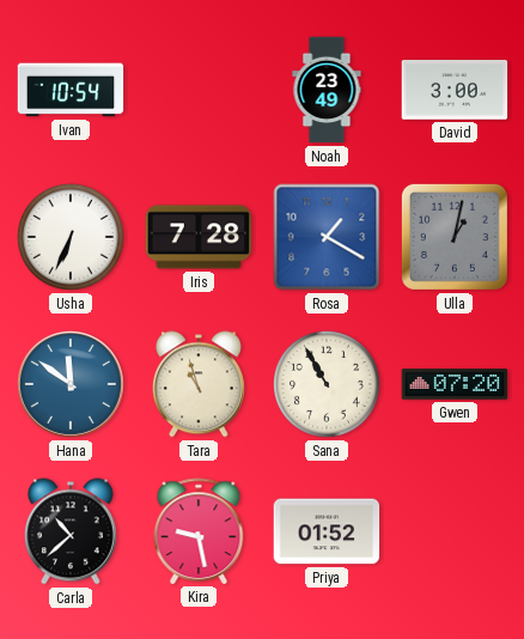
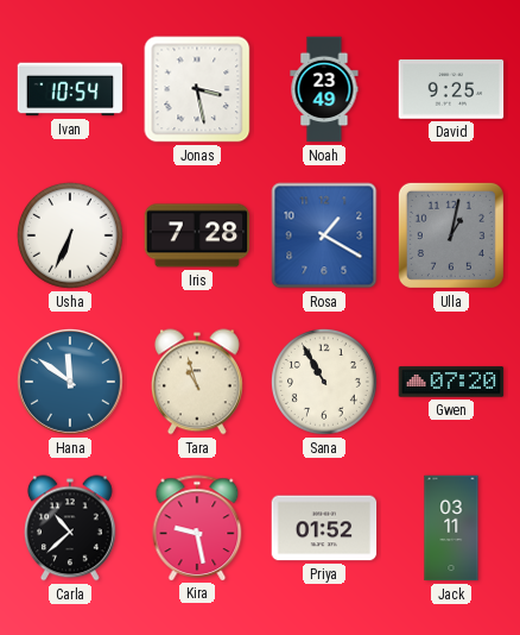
Jonas: none -> 3:28 (197, 89)
David: 3:00 -> 9:25 (451, 90)
Jack: none -> 03:11 (451, 528)
